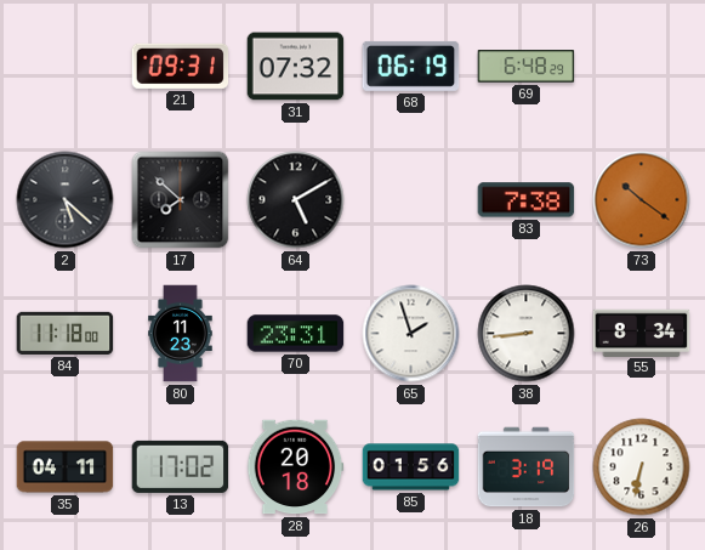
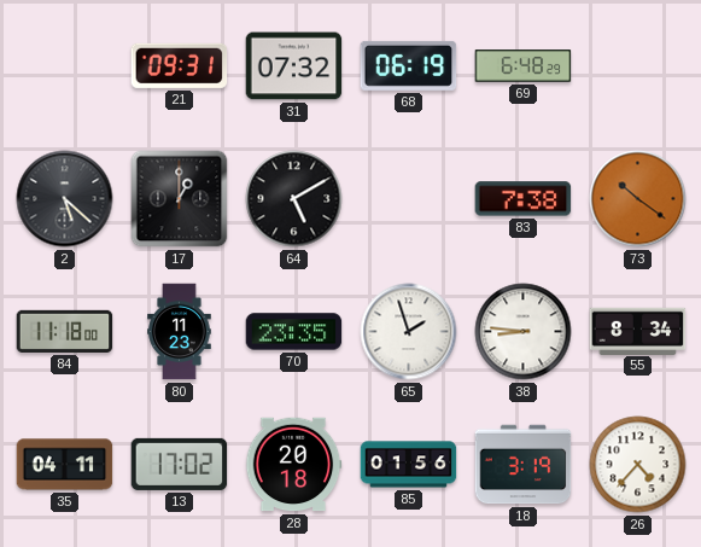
17: 7:52 -> 1:00 (180, 199)
70: 23:31 -> 23:35 (294, 332)
38: 8:44 -> 8:46 (524, 332)
26: 6:32 -> 4:37 (638, 465)
